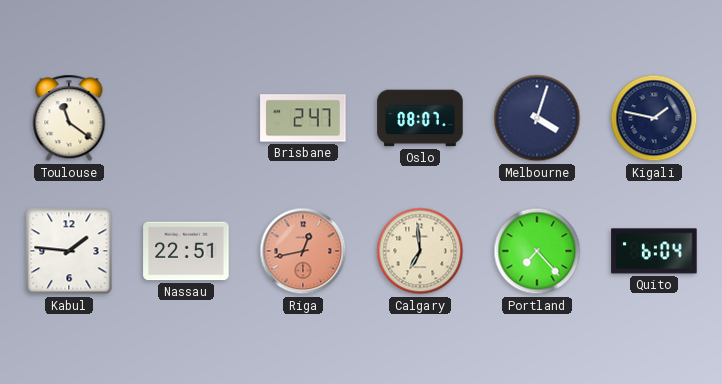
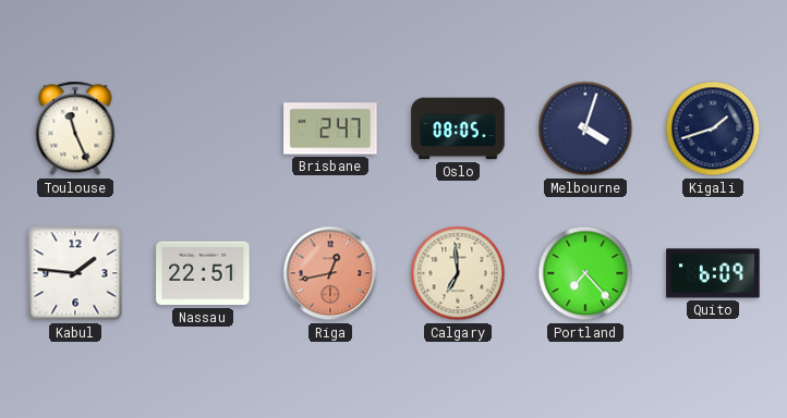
Toulouse: 11:21 -> 11:26 (75, 128)
Oslo: 08:07 -> 08:05 (458, 128)
Kigali: 1:47 -> 1:42 (713, 128)
Quito: 6:04 -> 6:09 (713, 273)
